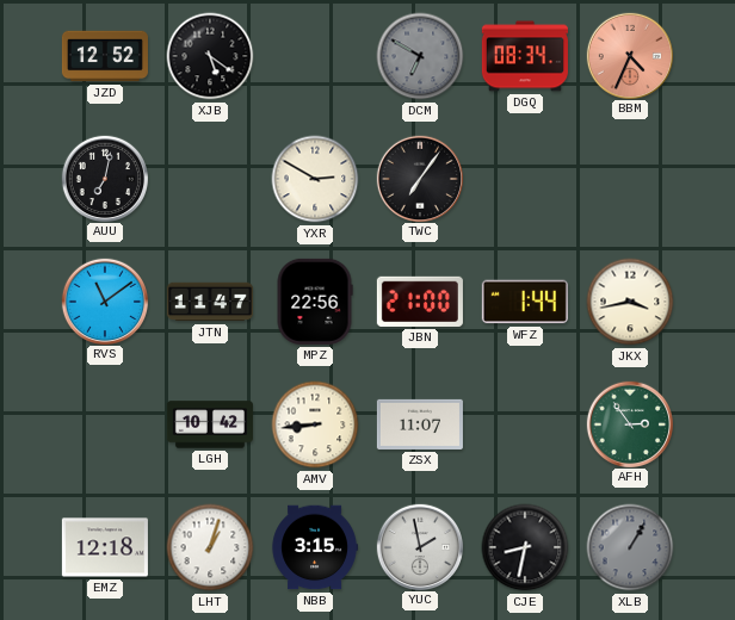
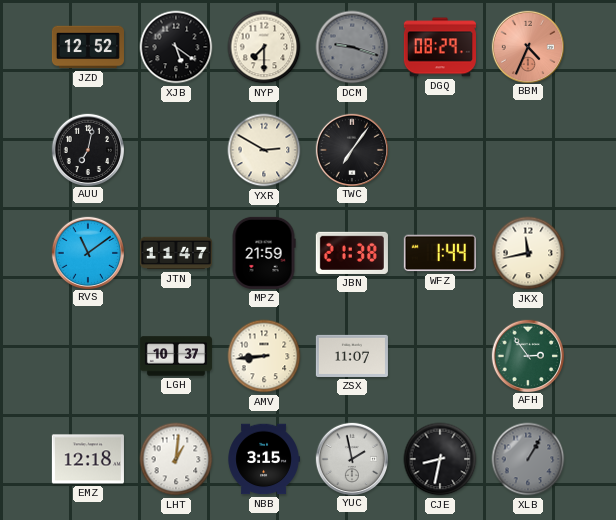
NYP: none -> 7:30 (264, 47)
DCM: 6:50 -> 9:18 (352, 47)
DGQ: 08:34 -> 08:29 (440, 47)
MPZ: 22:56 -> 21:59 (264, 253)
JBN: 21:00 -> 21:38 (352, 253)
JKX: 3:43 -> 11:43 (528, 253)
LGH: 10:42 -> 10:37 (176, 356)
LHT: 1:03 -> 1:01 (176, 459)
